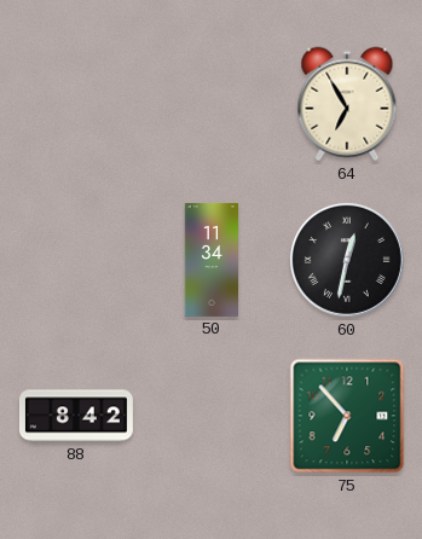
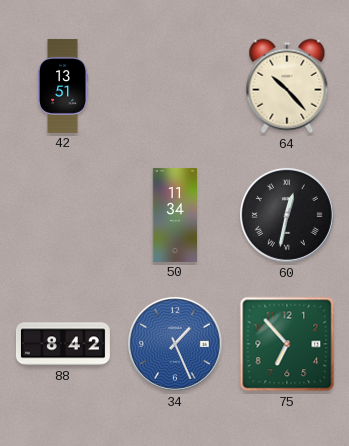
42: none -> 13:51 (63, 86)
64: 6:55 -> 10:23 (287, 86)
34: none -> 1:26 (175, 344)
